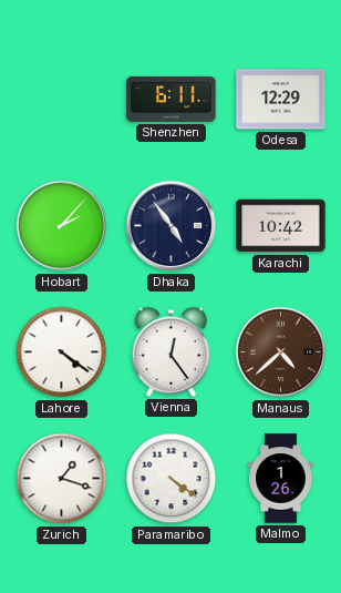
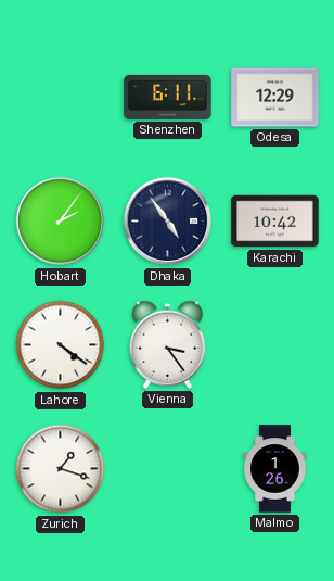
Hobart: 2:07 -> 2:06 (61, 222)
Vienna: 12:24 -> 3:24 (168, 344)
Manaus: 4:38 -> none (281, 352)
Paramaribo: 4:21 -> none (172, 479)
